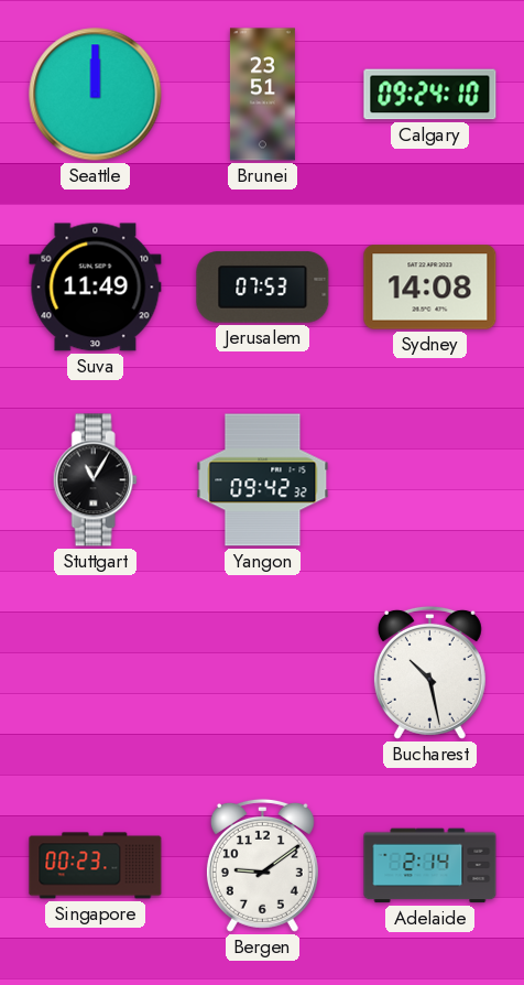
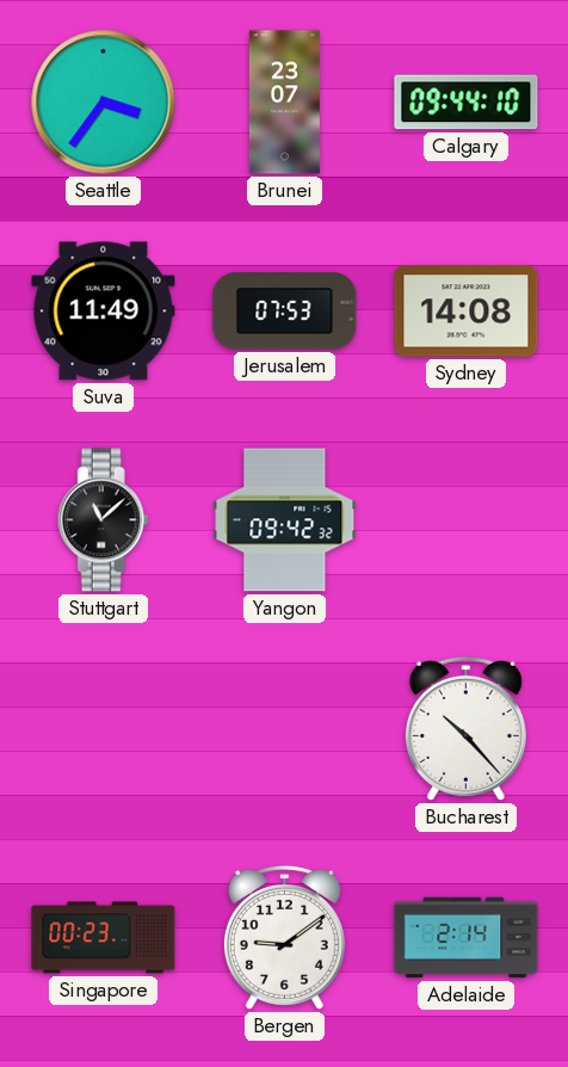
Seattle: 12:00 -> 3:36 (104, 103)
Brunei: 23:51 -> 23:07 (284, 103)
Calgary: 09:24 -> 09:44 (467, 103)
Stuttgart: 11:05 -> 11:08 (103, 520)
Bucharest: 10:28 -> 10:23 (465, 728)
